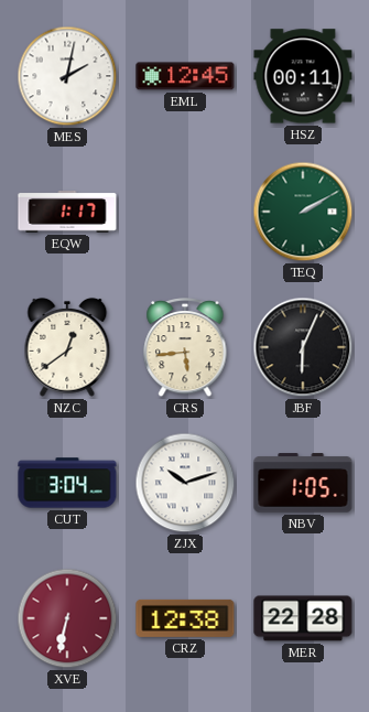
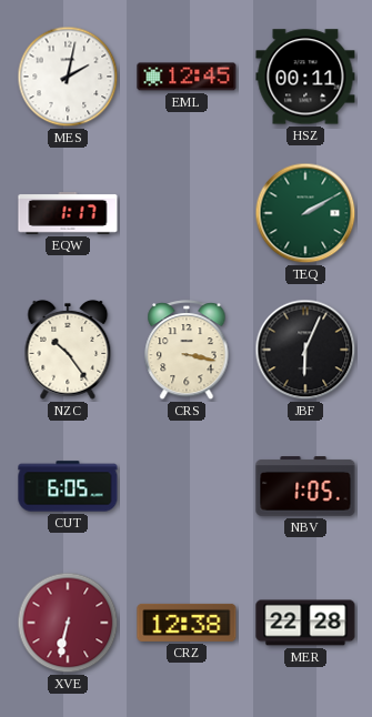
NZC: 12:39 -> 10:24 (68, 350)
CRS: 5:44 -> 3:17 (187, 351)
CUT: 3:04 -> 6:05 (68, 486)
ZJX: 10:12 -> none (185, 483)
